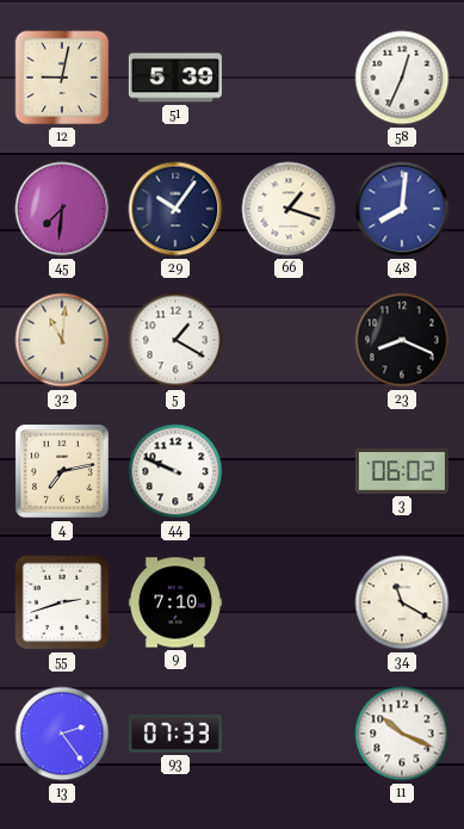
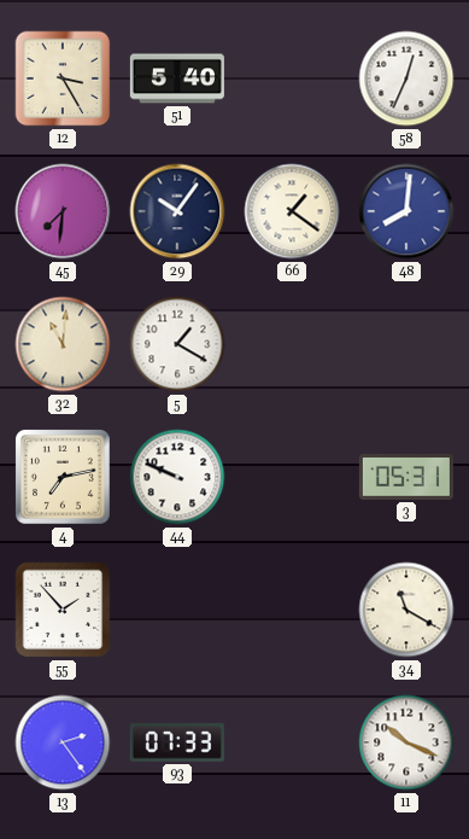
12: 9:02 -> 3:25 (63, 78)
51: 5:39 -> 5:40 (177, 78)
66: 1:18 -> 1:21 (292, 211)
23: 8:19 -> none (402, 340)
3: 06:02 -> 05:31 (406, 477)
55: 2:42 -> 1:53 (63, 610)
9: 7:10 -> none (175, 602)
